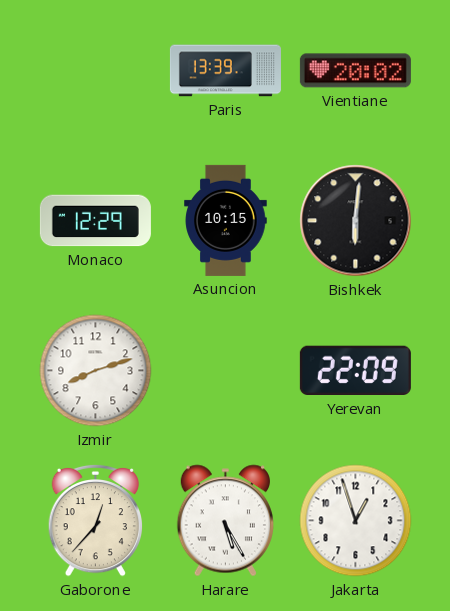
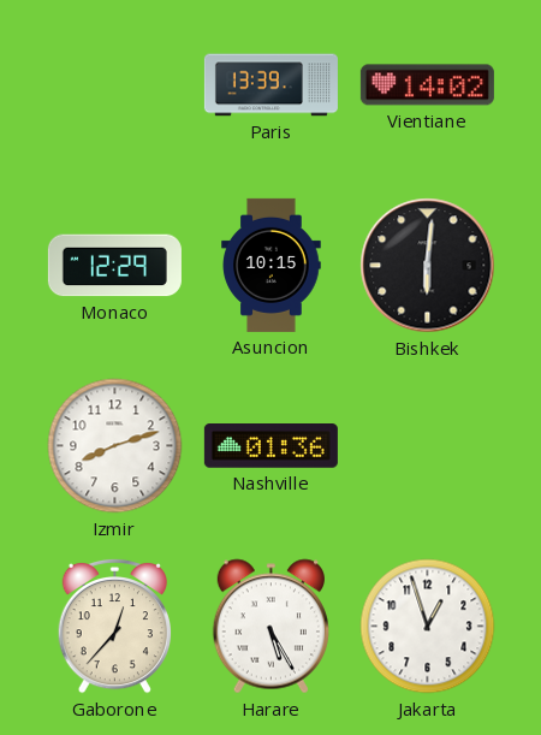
Vientiane: 20:02 -> 14:02 (427, 85)
Nashville: none -> 01:36 (270, 446)
Yerevan: 22:09 -> none (355, 371)
